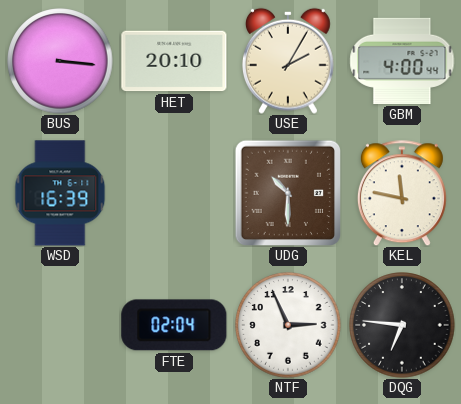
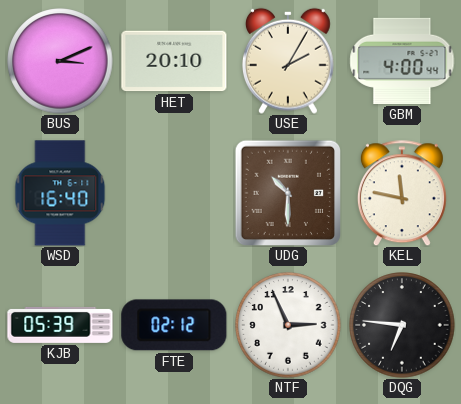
BUS: 3:16 -> 3:11 (60, 61)
WSD: 16:39 -> 16:40 (60, 193)
KJB: none -> 05:39 (60, 325)
FTE: 02:04 -> 02:12 (174, 325)
